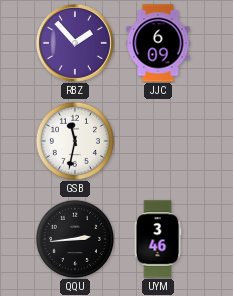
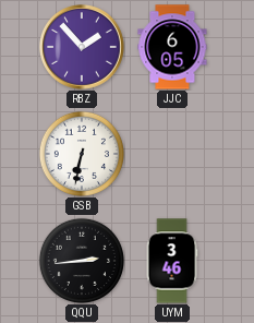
JJC: 6:09 -> 6:05 (172, 47)
GSB: 11:32 -> 6:32 (82, 154)
